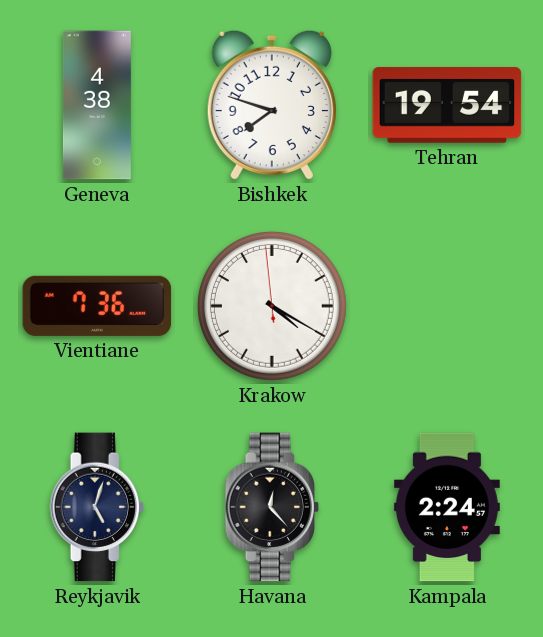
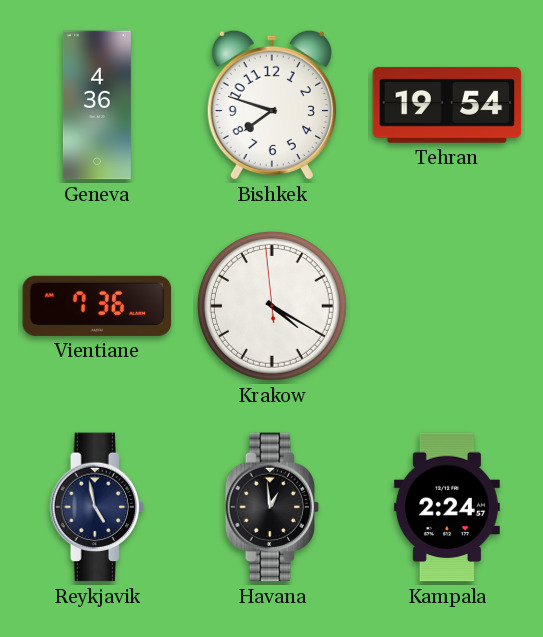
Geneva: 4:38 -> 4:36 (97, 105)
Reykjavik: 5:03 -> 4:58 (97, 507)
Havana: 12:23 -> 12:59 (272, 507)
